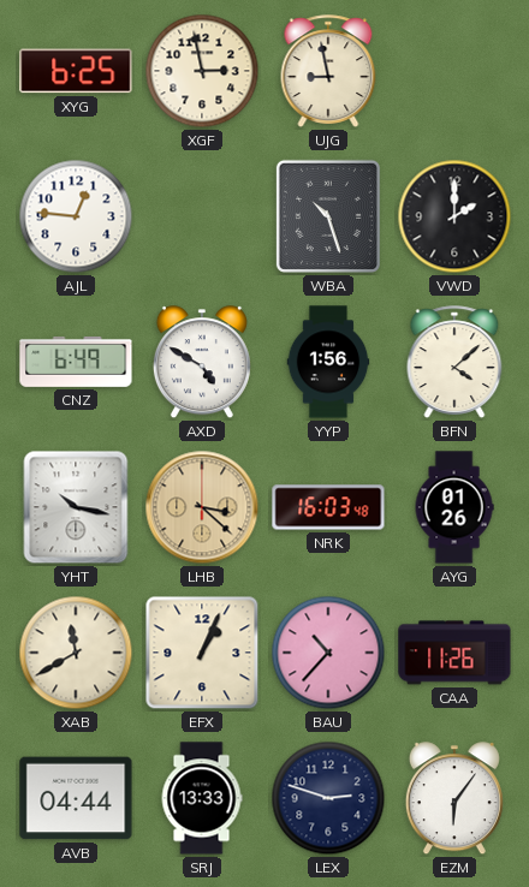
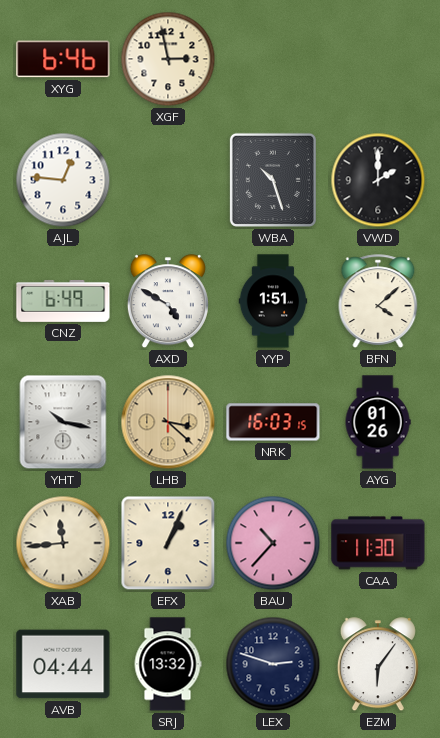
XYG: 6:25 -> 6:46 (63, 59)
UJG: 8:58 -> none (328, 71)
YYP: 1:56 -> 1:51 (273, 301)
NRK: 16:03:48 -> 16:03:15 (273, 422)
XAB: 11:40 -> 11:44 (63, 543)
CAA: 11:26 -> 11:30 (378, 543)
SRJ: 13:33 -> 13:32 (168, 664)
